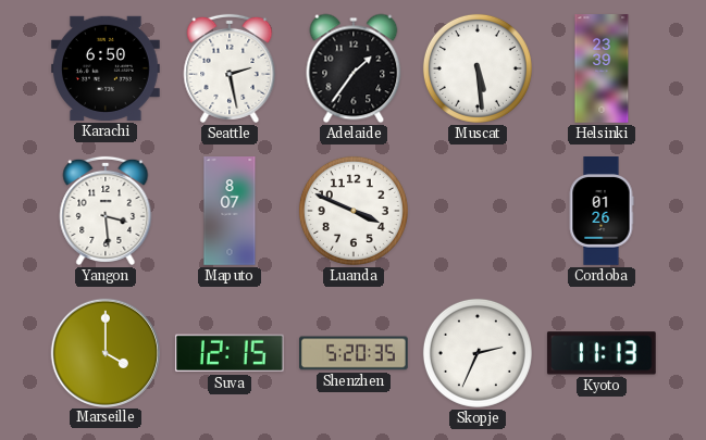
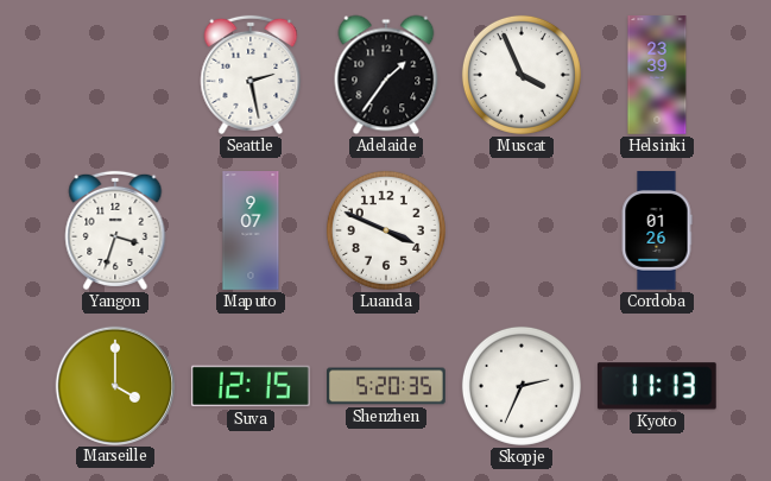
Karachi: 6:50 -> none (107, 68)
Muscat: 5:29 -> 3:56 (522, 75)
Yangon: 3:29 -> 3:33 (115, 230)
Maputo: 8:07 -> 9:07 (251, 230)
